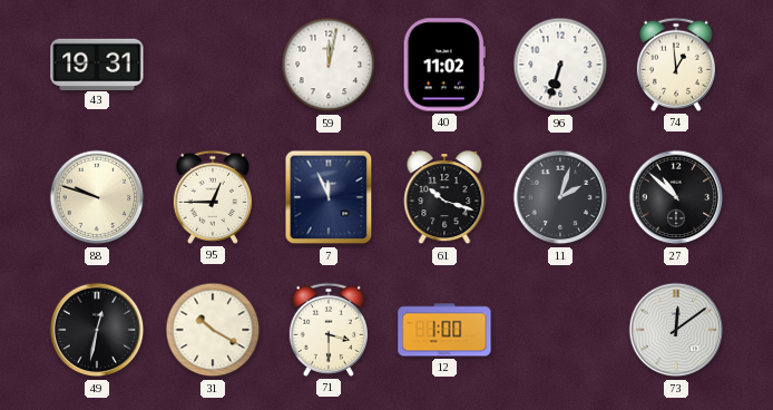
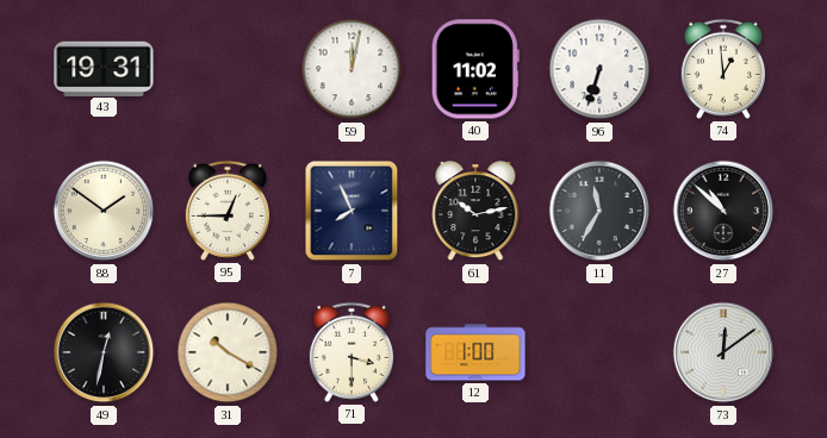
88: 9:48 -> 1:51 (104, 211)
7: 11:56 -> 7:56 (352, 211)
61: 10:18 -> 10:13 (475, 212)
11: 2:03 -> 11:35 (599, 211)
